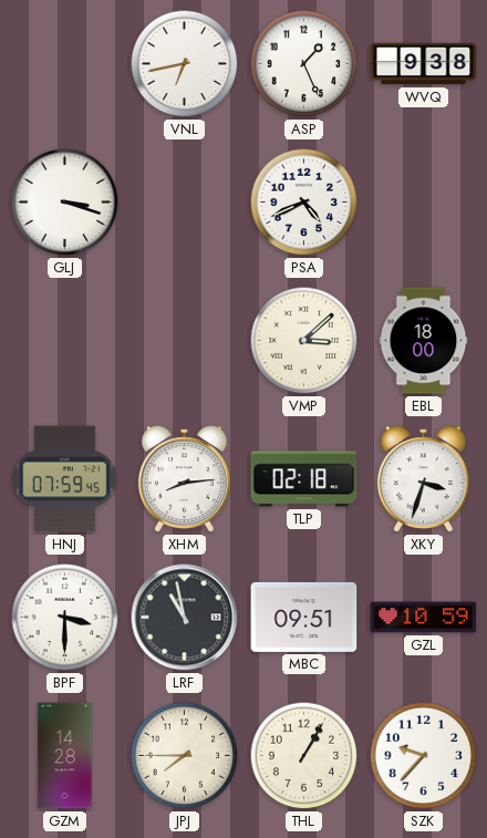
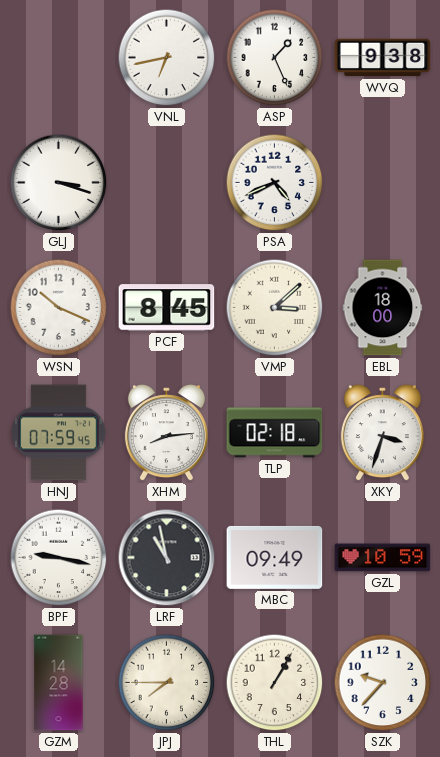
WSN: none -> 10:19 (59, 308)
PCF: none -> 8:45 (167, 308)
BPF: 3:30 -> 9:17 (59, 558)
MBC: 09:51 -> 09:49 (275, 557)
